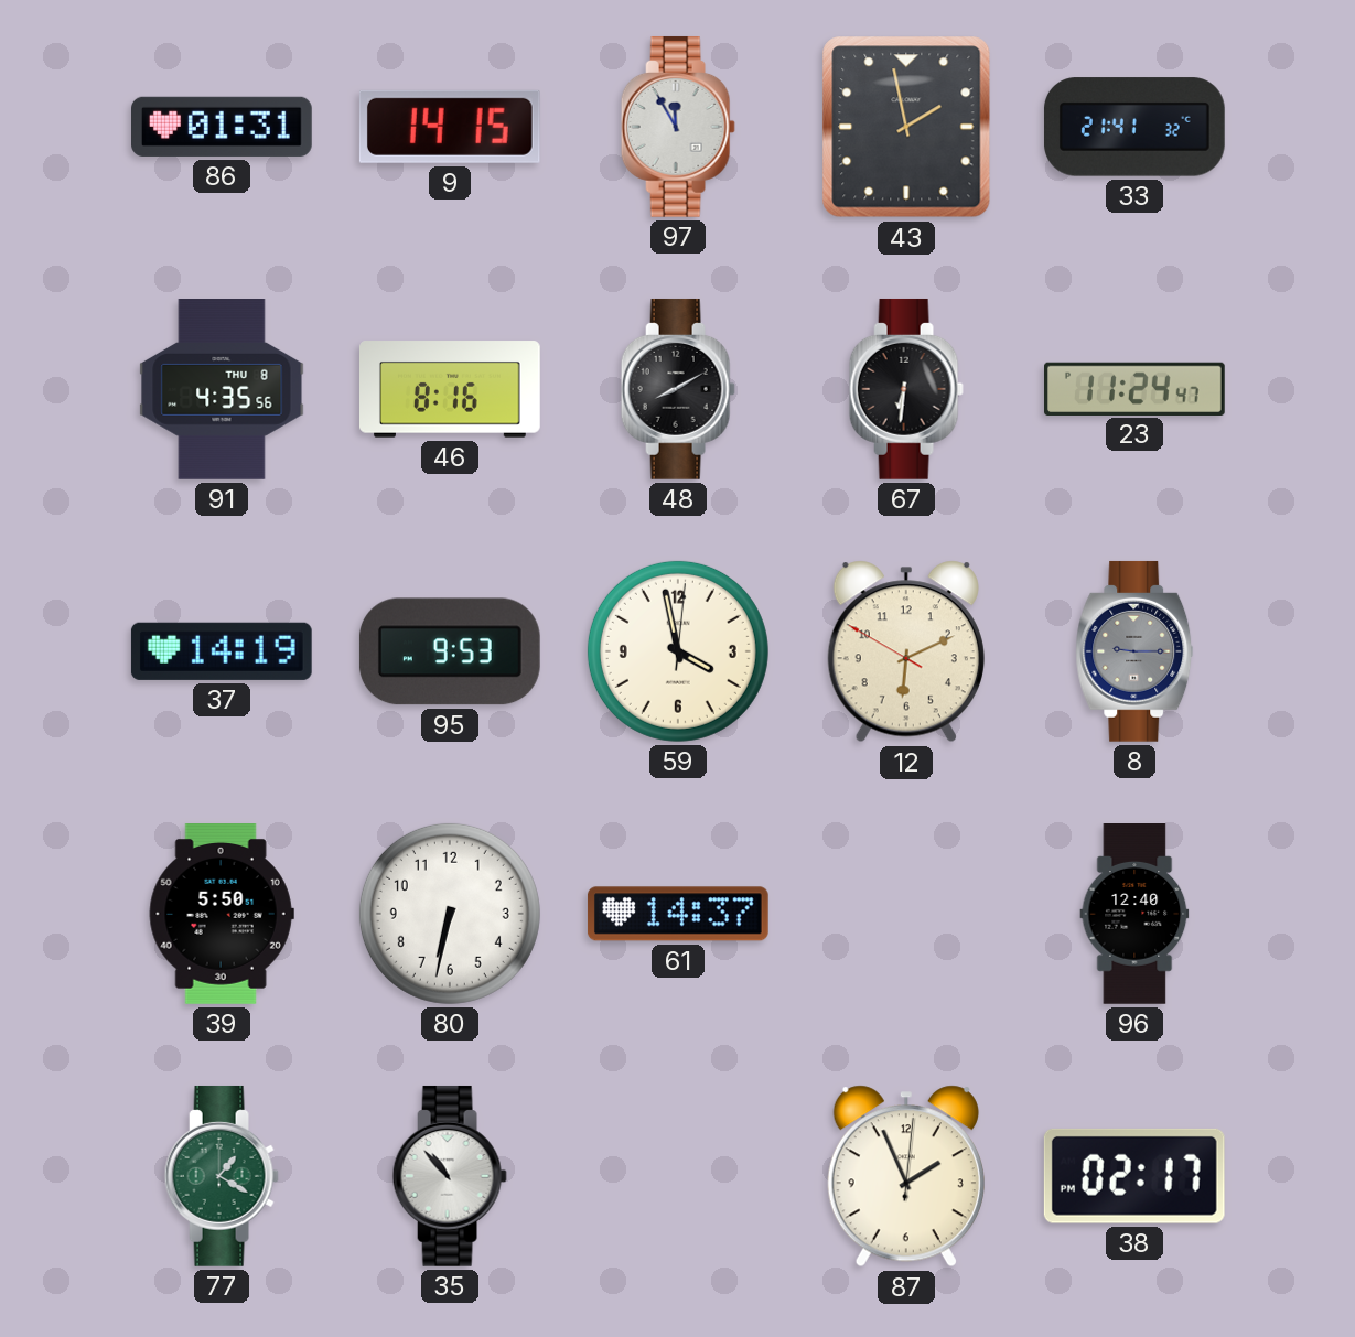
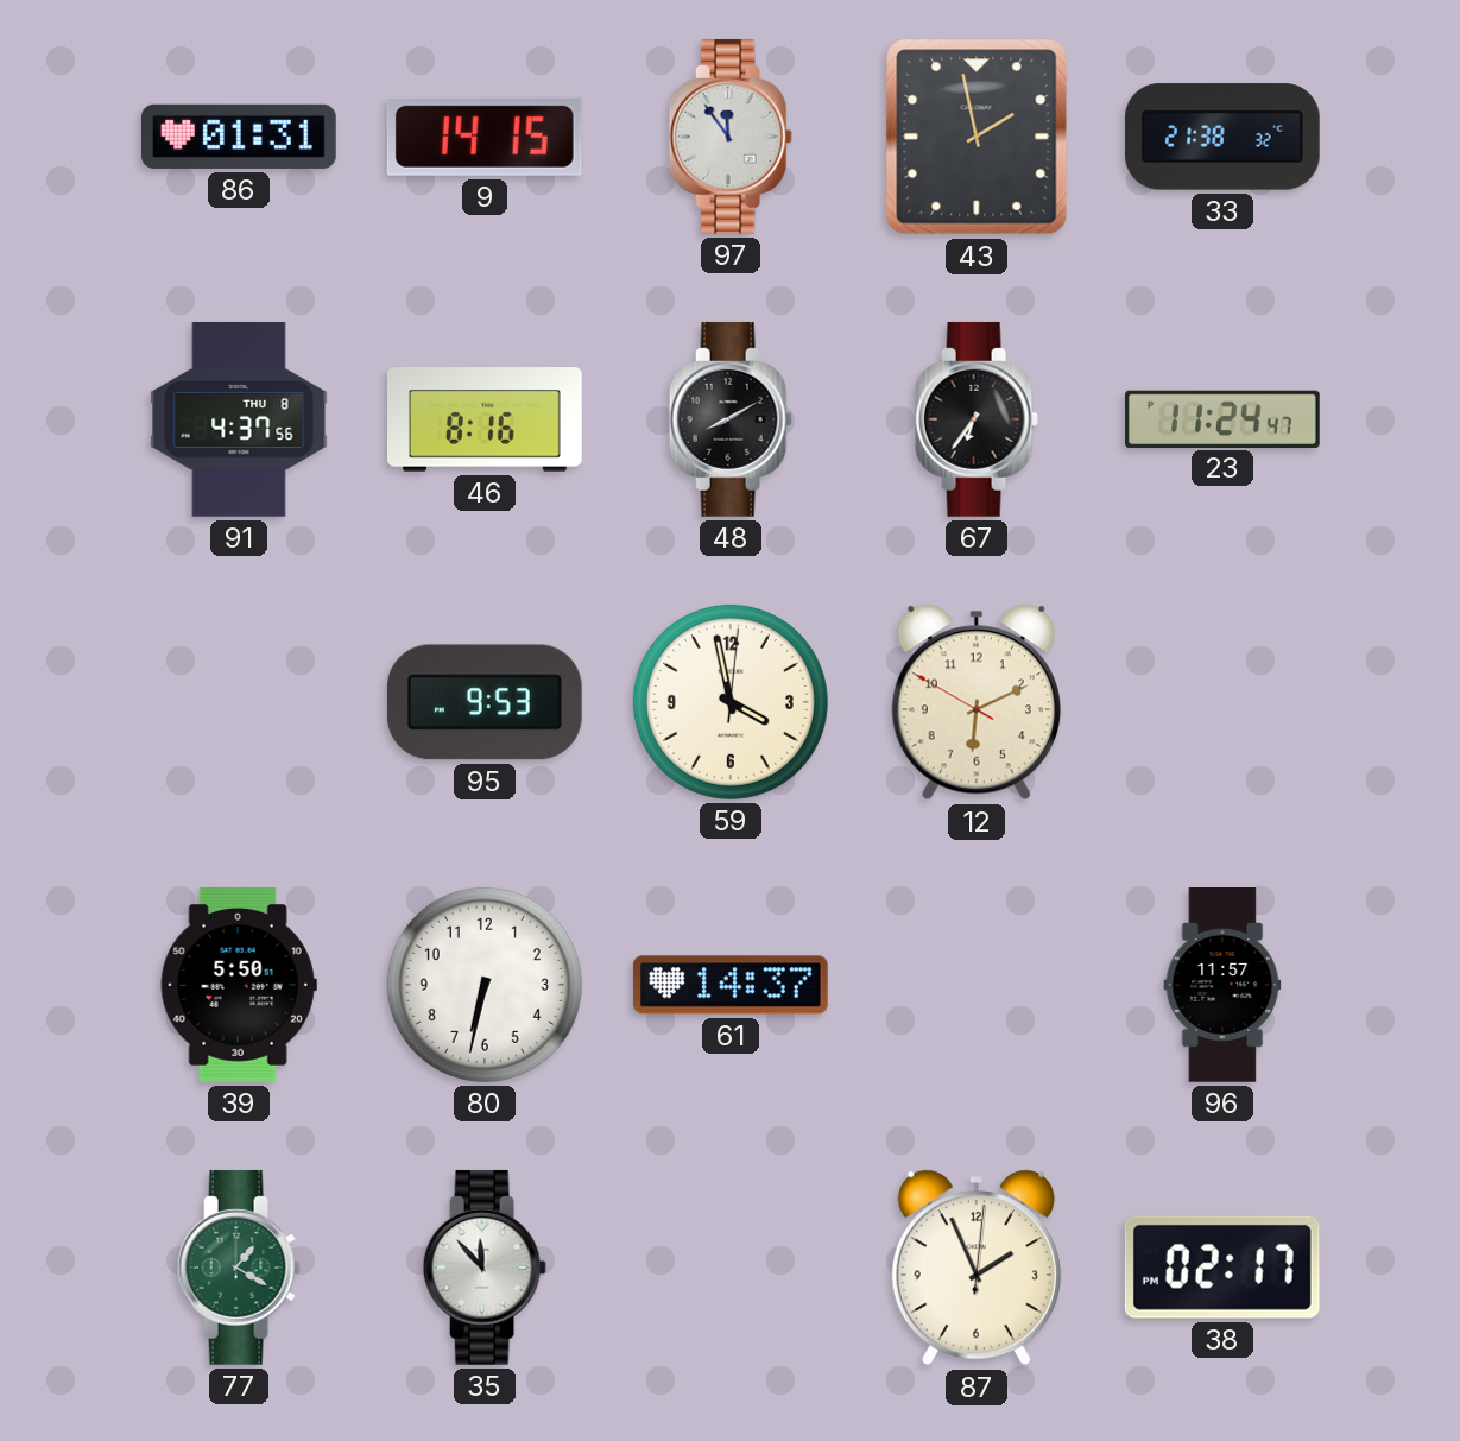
97: 11:55 -> 11:54 (731, 137)
33: 21:41 -> 21:38 (1222, 137)
91: 4:35 -> 4:37 (239, 421)
67: 6:31 -> 6:36 (977, 419)
37: 14:19 -> none (222, 651)
8: 9:15 -> none (1134, 651)
96: 12:40 -> 11:57 (1222, 986)
35: 10:53 -> 11:53 (485, 1268)
